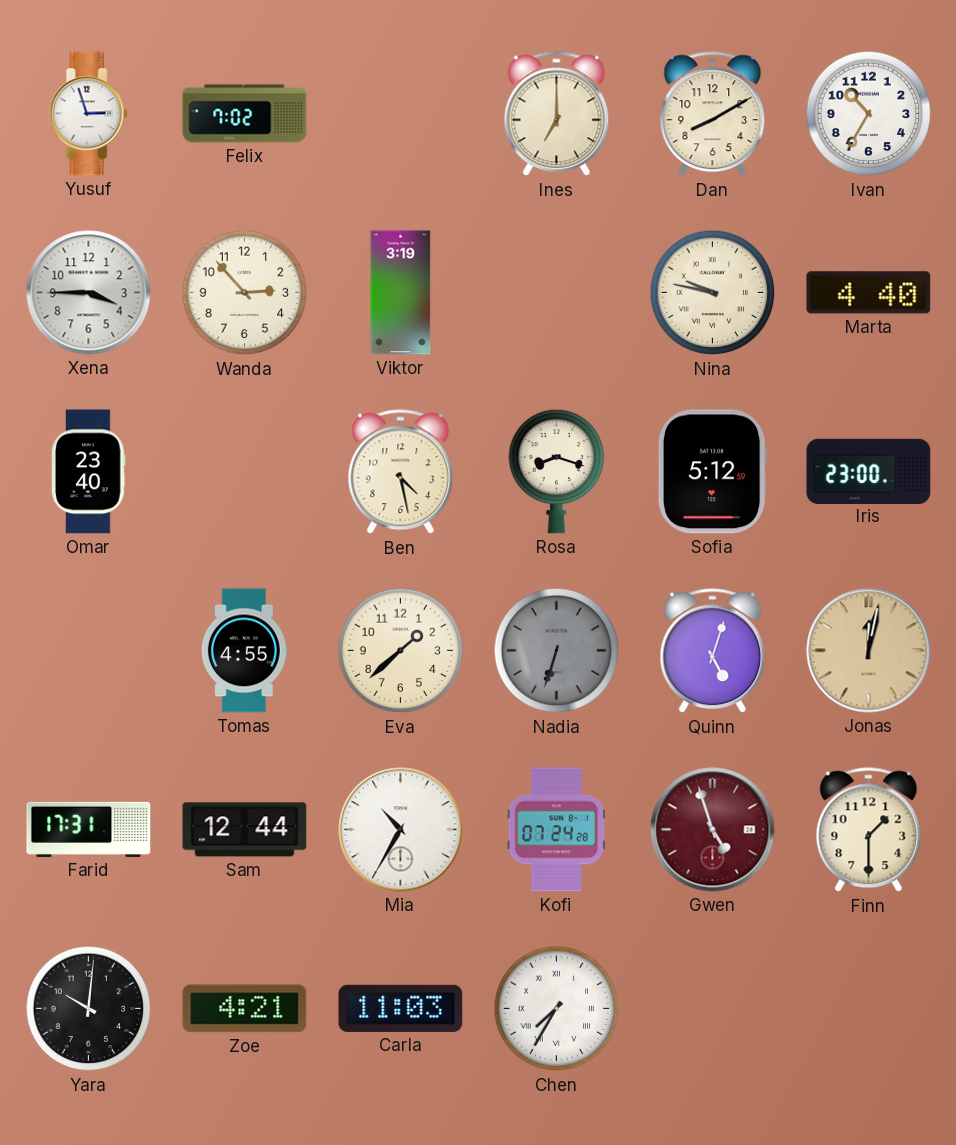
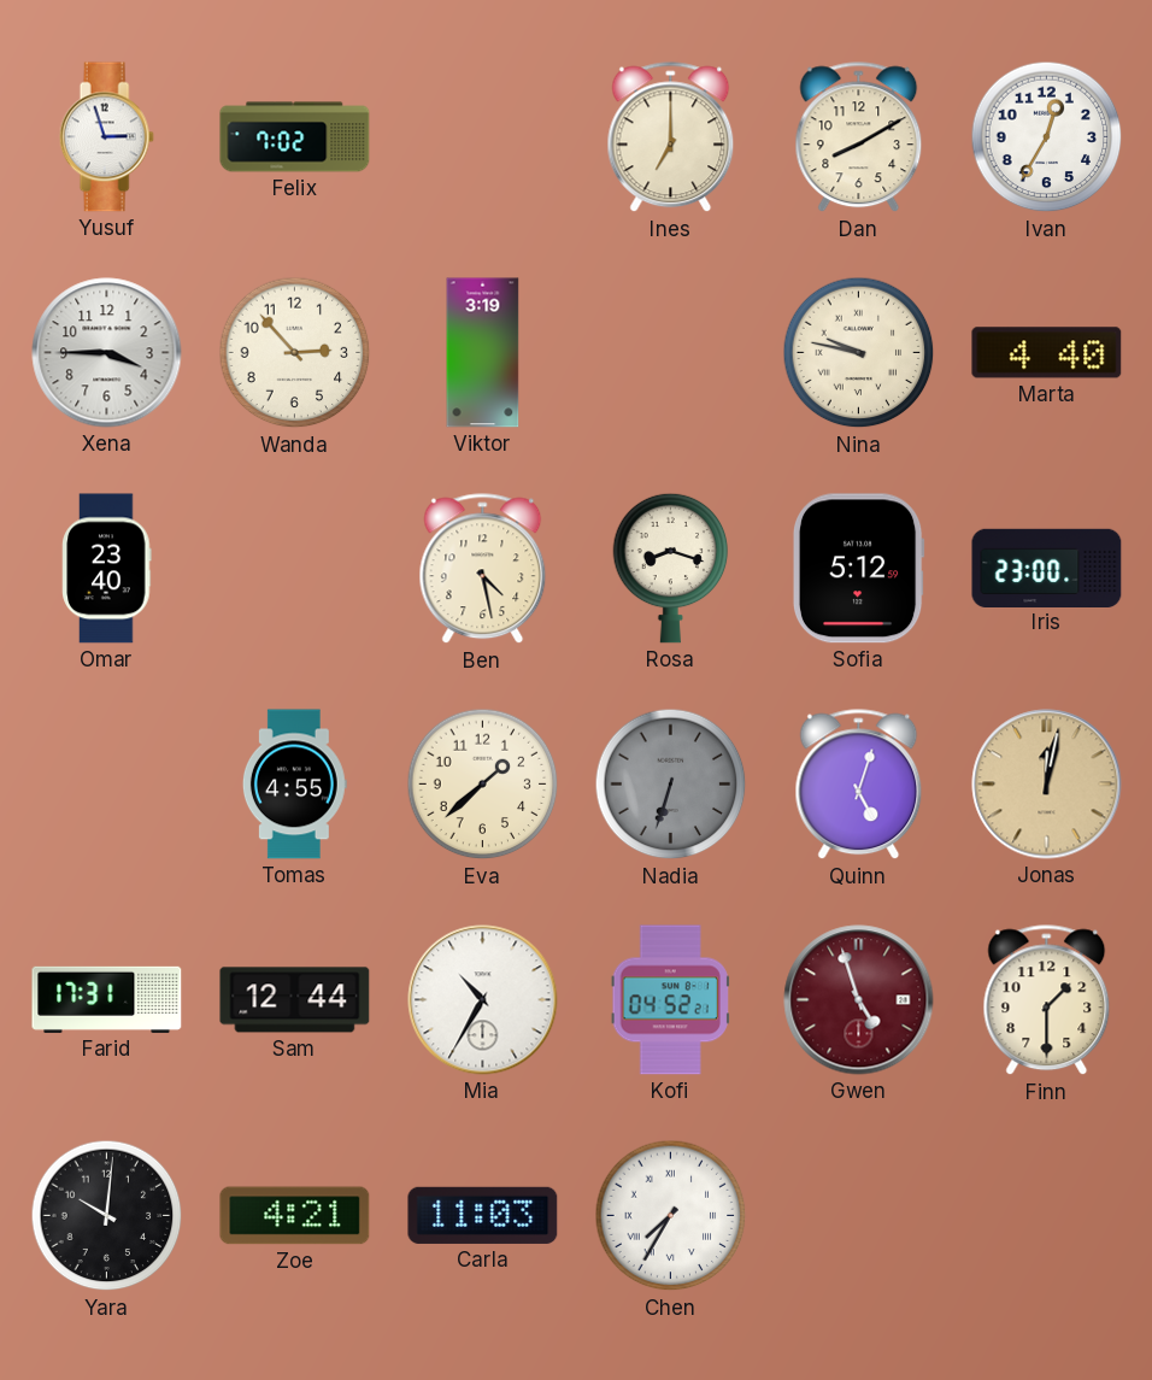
Ivan: 10:35 -> 12:35 (1047, 137)
Kofi: 07:24 -> 04:52 (670, 1000)
